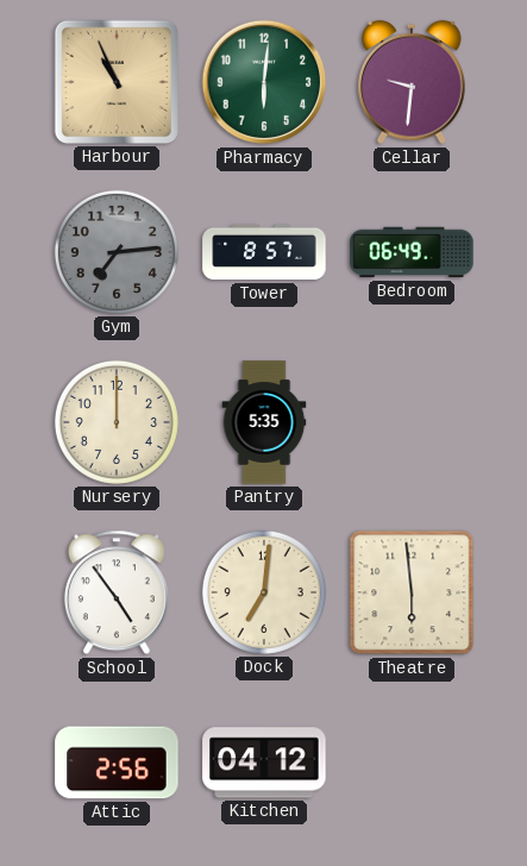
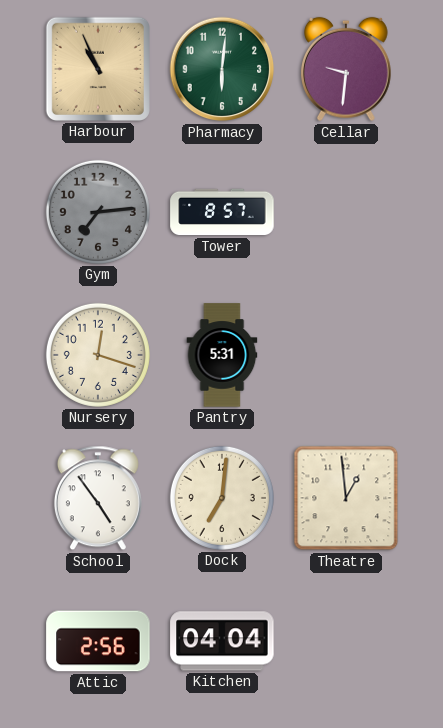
Bedroom: 06:49 -> none (412, 252)
Nursery: 12:00 -> 12:18 (98, 355)
Pantry: 5:35 -> 5:31 (222, 355)
Theatre: 5:59 -> 12:59 (346, 498)
Kitchen: 04:12 -> 04:04 (222, 641)
